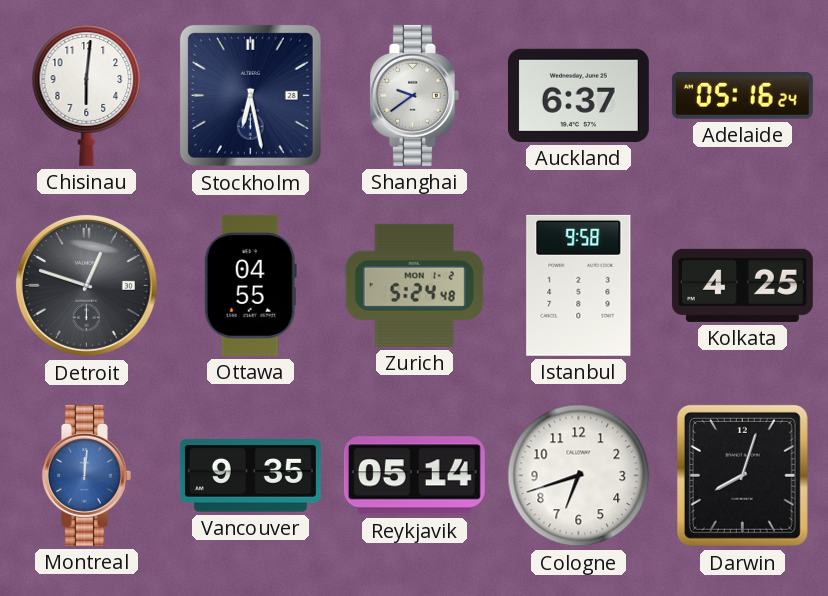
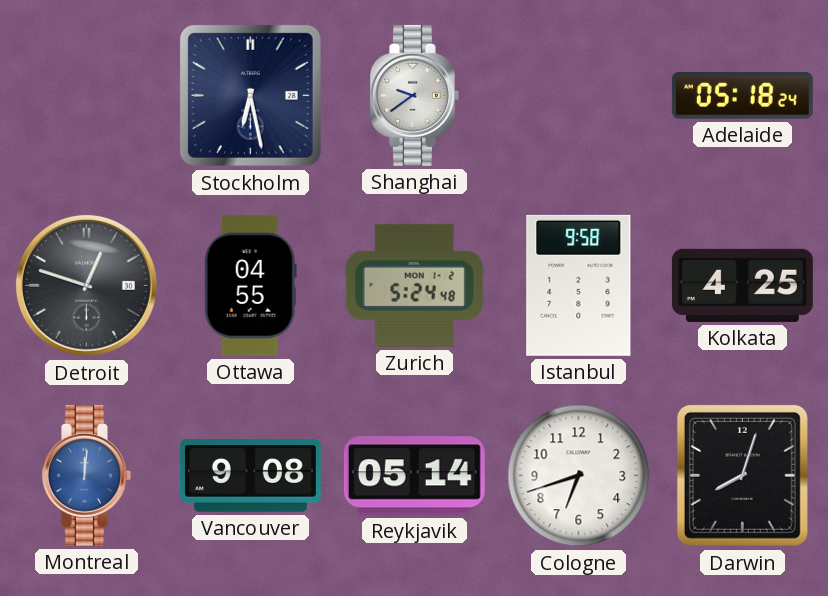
Chisinau: 6:01 -> none (87, 95)
Auckland: 6:37 -> none (578, 95)
Adelaide: 05:16 -> 05:18 (742, 96)
Vancouver: 9:35 -> 9:08 (250, 476)
